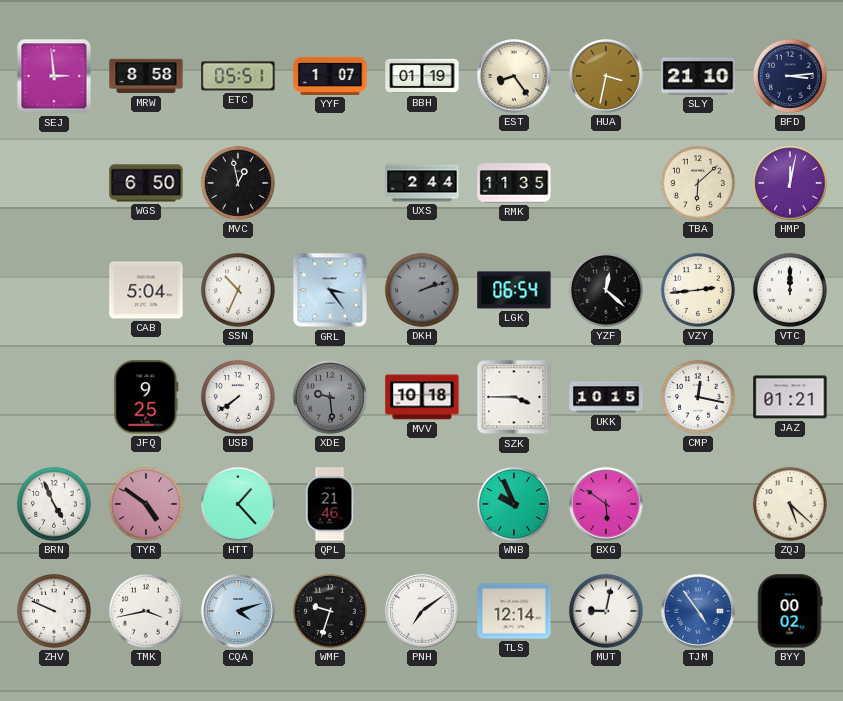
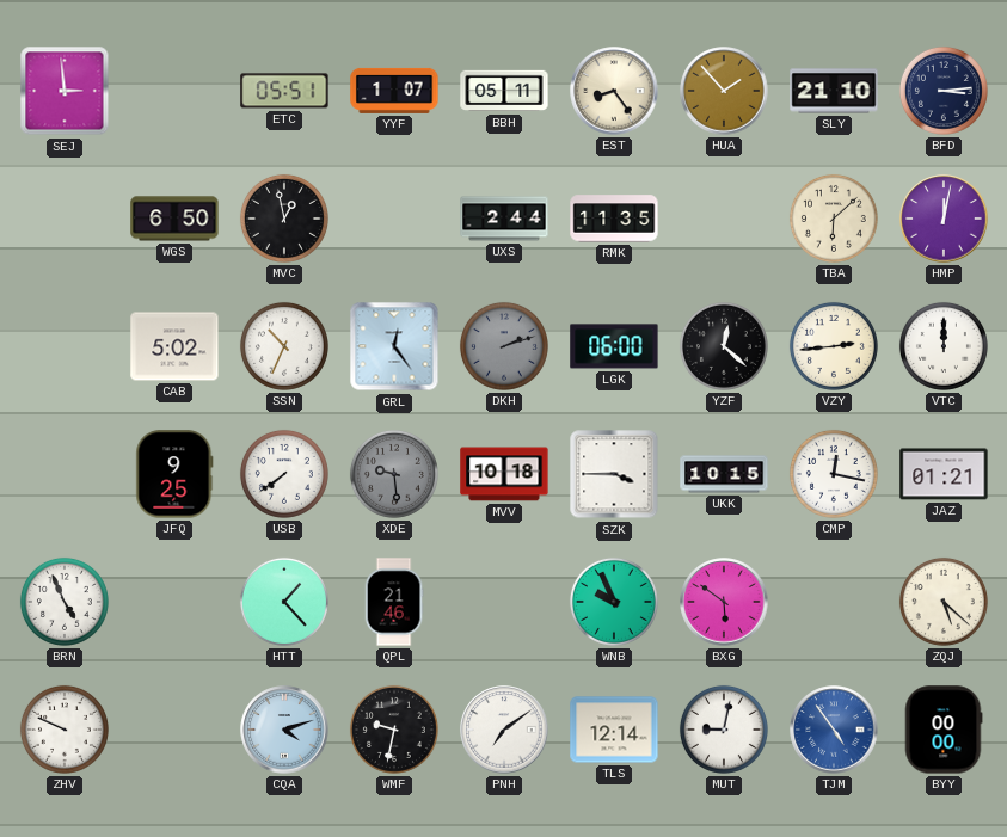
MRW: 8:58 -> none (146, 76)
BBH: 01:19 -> 05:11 (504, 91)
HUA: 3:32 -> 1:53 (724, 91)
CAB: 5:04 -> 5:02 (174, 346)
GRL: 3:24 -> 12:24 (394, 346)
LGK: 06:54 -> 06:00 (614, 346)
TYR: 4:51 -> none (146, 504)
TMK: 3:43 -> none (146, 611)
WMF: 9:33 -> 9:32 (394, 730)
BYY: 00:02 -> 00:00 (944, 730)
